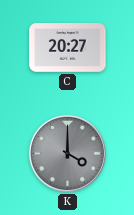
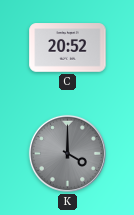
C: 20:27 -> 20:52 (68, 48)
